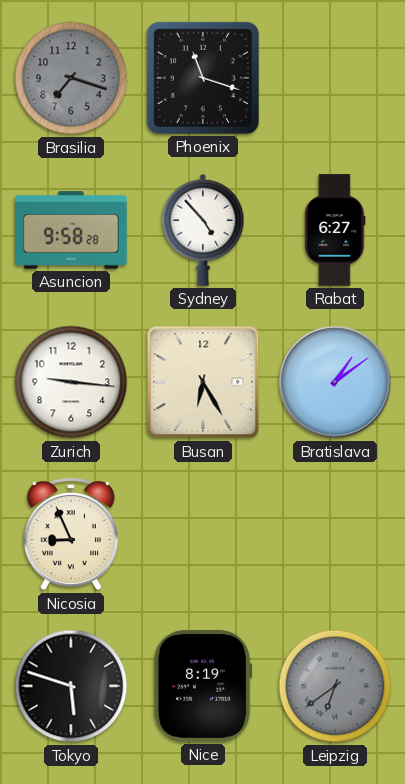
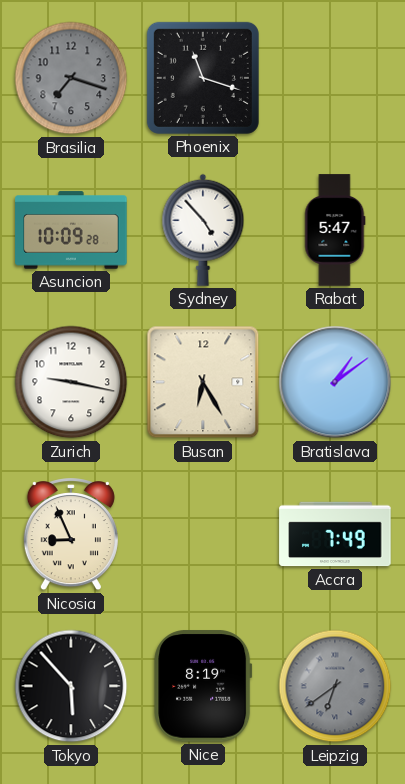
Asuncion: 9:58 -> 10:09 (71, 230)
Rabat: 6:27 -> 5:47 (335, 230)
Zurich: 9:16 -> 9:17 (71, 382)
Accra: none -> 7:49 (335, 534)
Tokyo: 5:48 -> 5:53 (71, 686)
